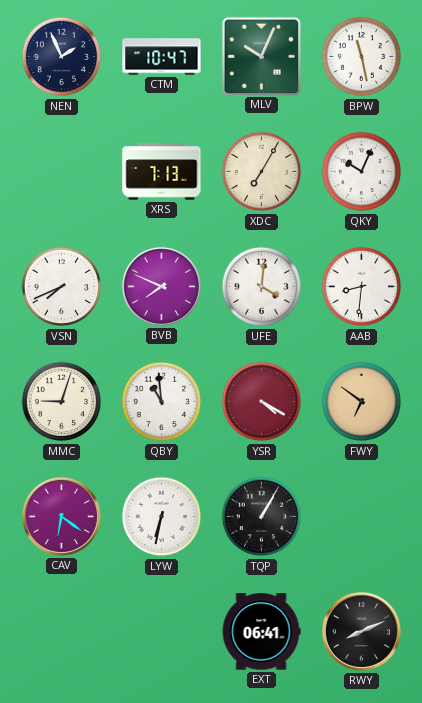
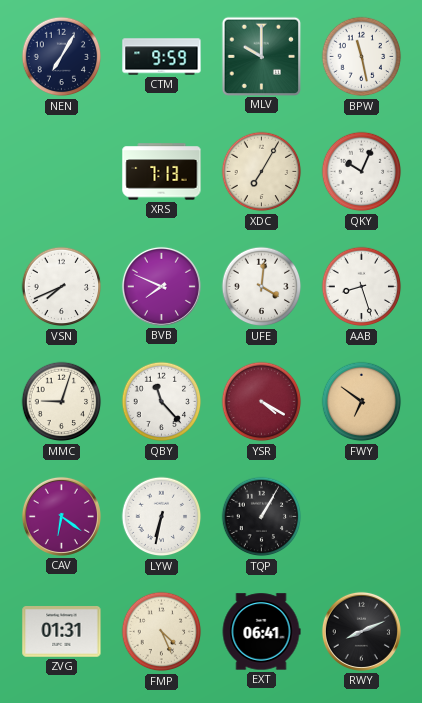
NEN: 1:56 -> 7:05 (62, 57)
CTM: 10:47 -> 9:59 (162, 57)
MLV: 10:04 -> 10:00 (261, 56)
AAB: 8:31 -> 8:27 (362, 287)
QBY: 10:59 -> 11:23 (162, 402)
ZVG: none -> 01:31 (62, 632)
FMP: none -> 4:26 (162, 632)
